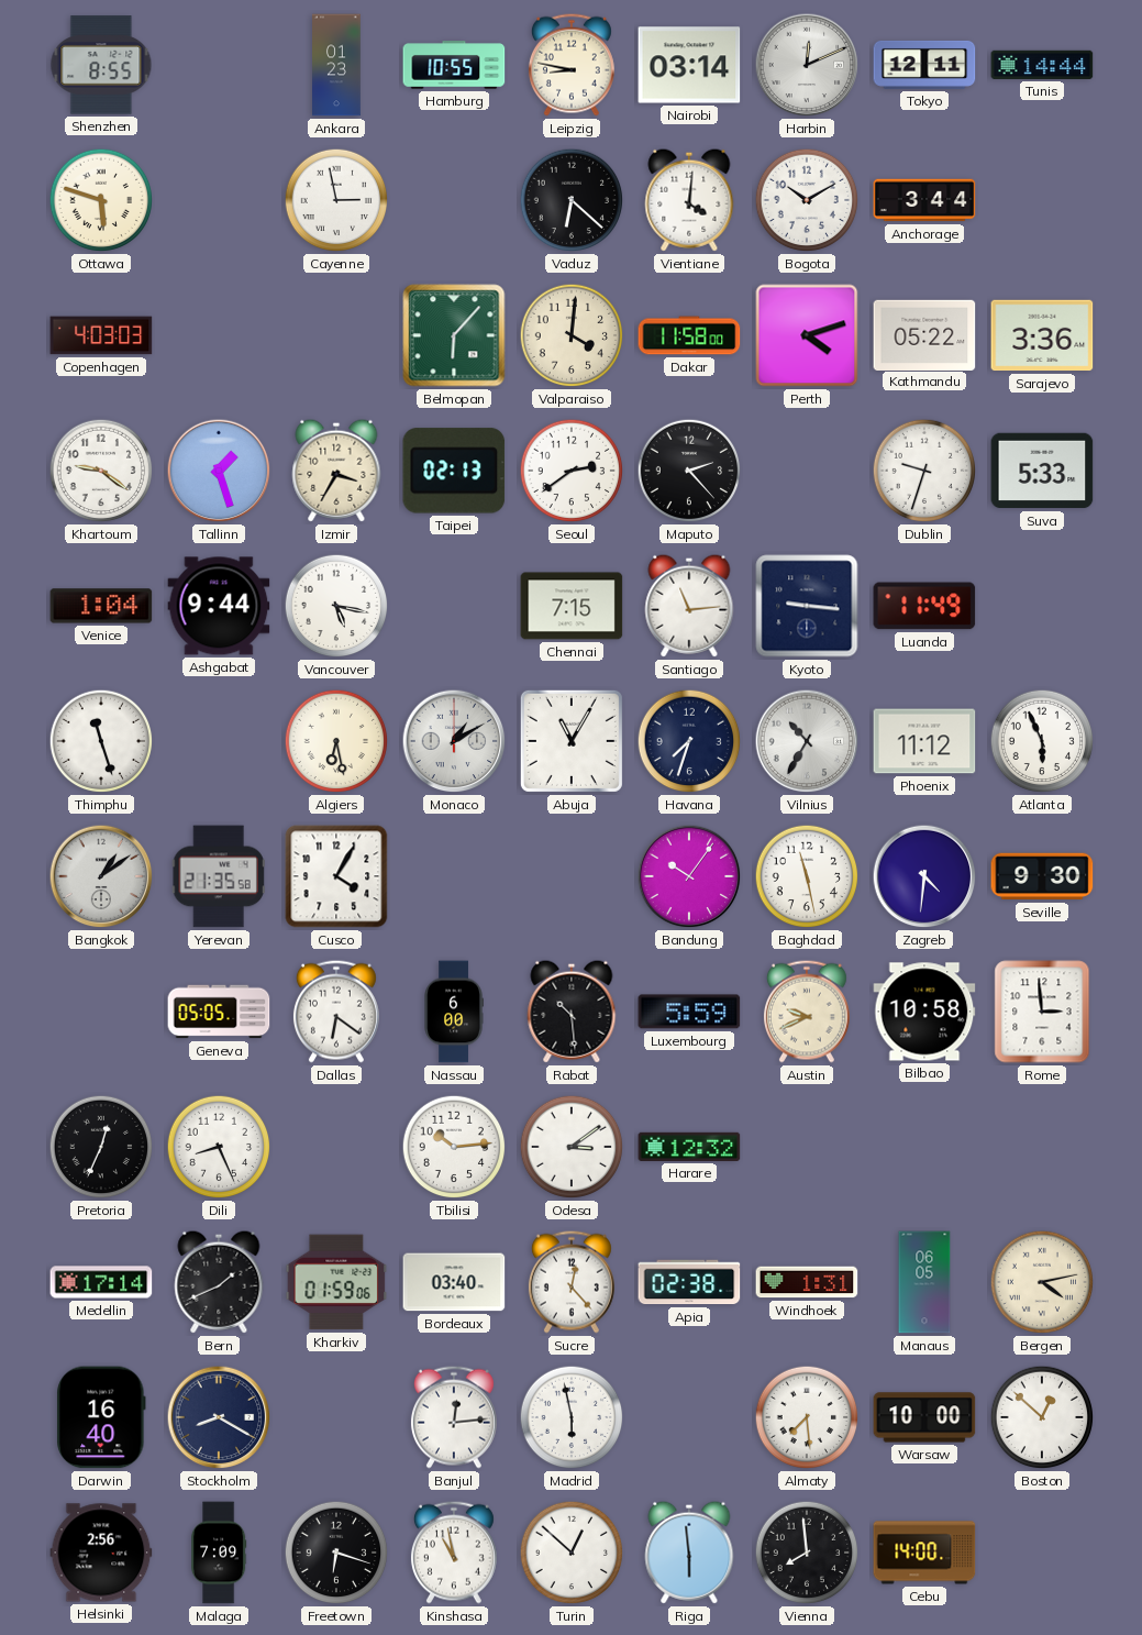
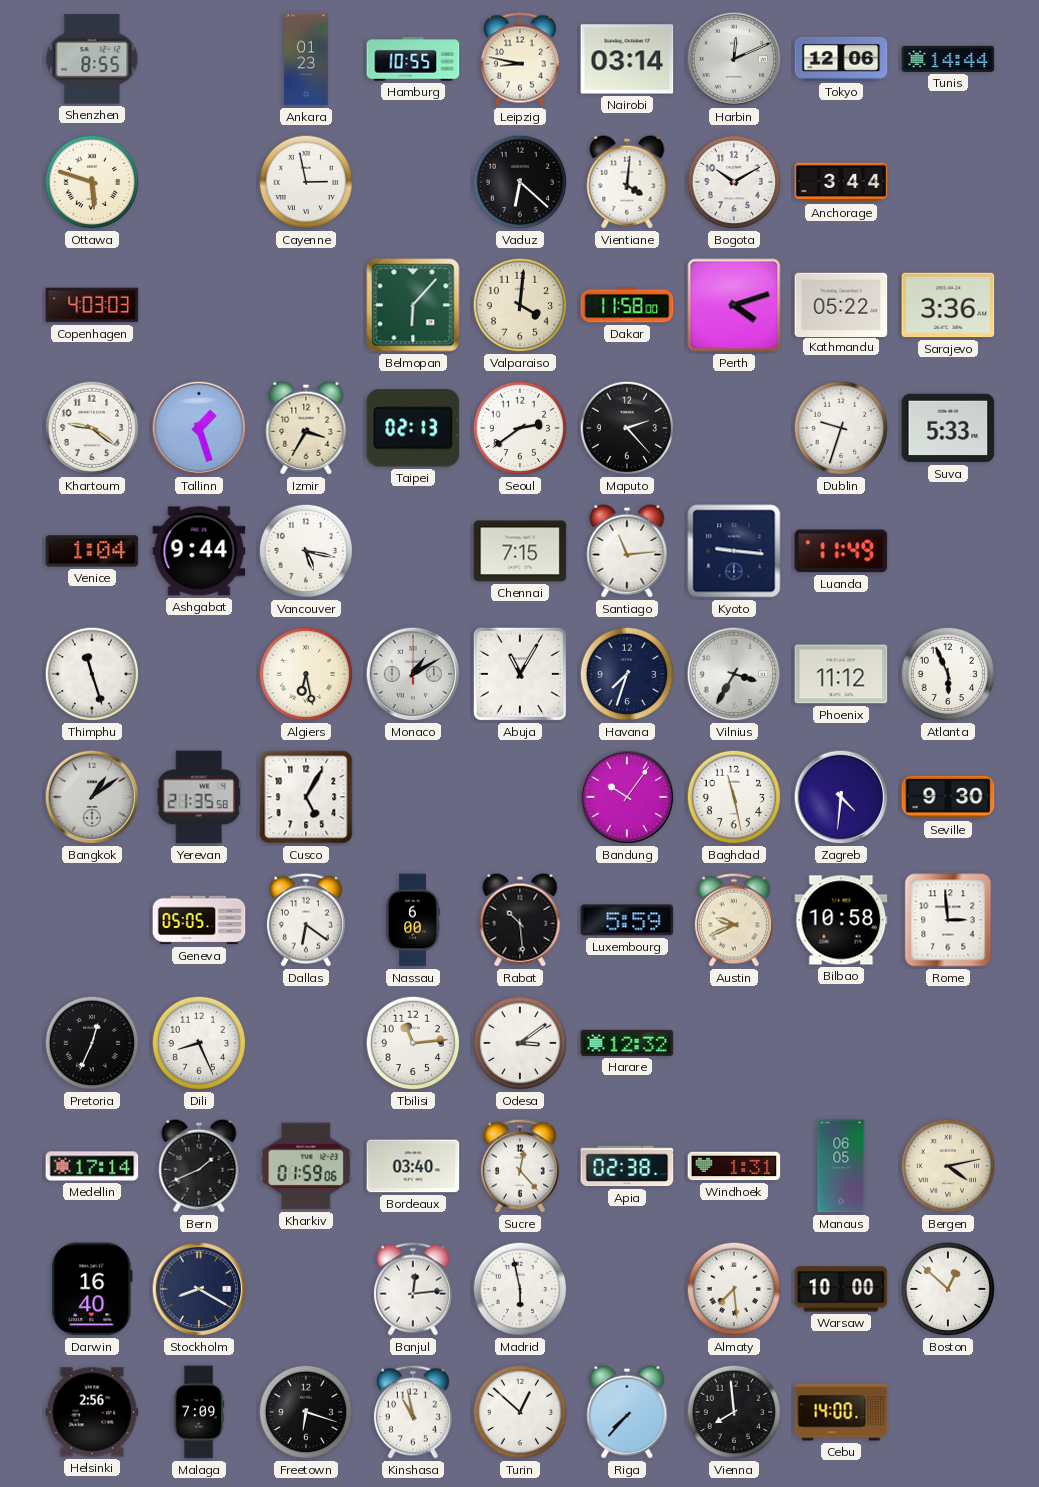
Tokyo: 12:11 -> 12:06 (841, 59)
Vilnius: 10:35 -> 3:35 (734, 674)
Cusco: 4:05 -> 5:05 (306, 797)
Tbilisi: 10:14 -> 11:14 (413, 1043)
Riga: 5:59 -> 7:37 (627, 1412)
